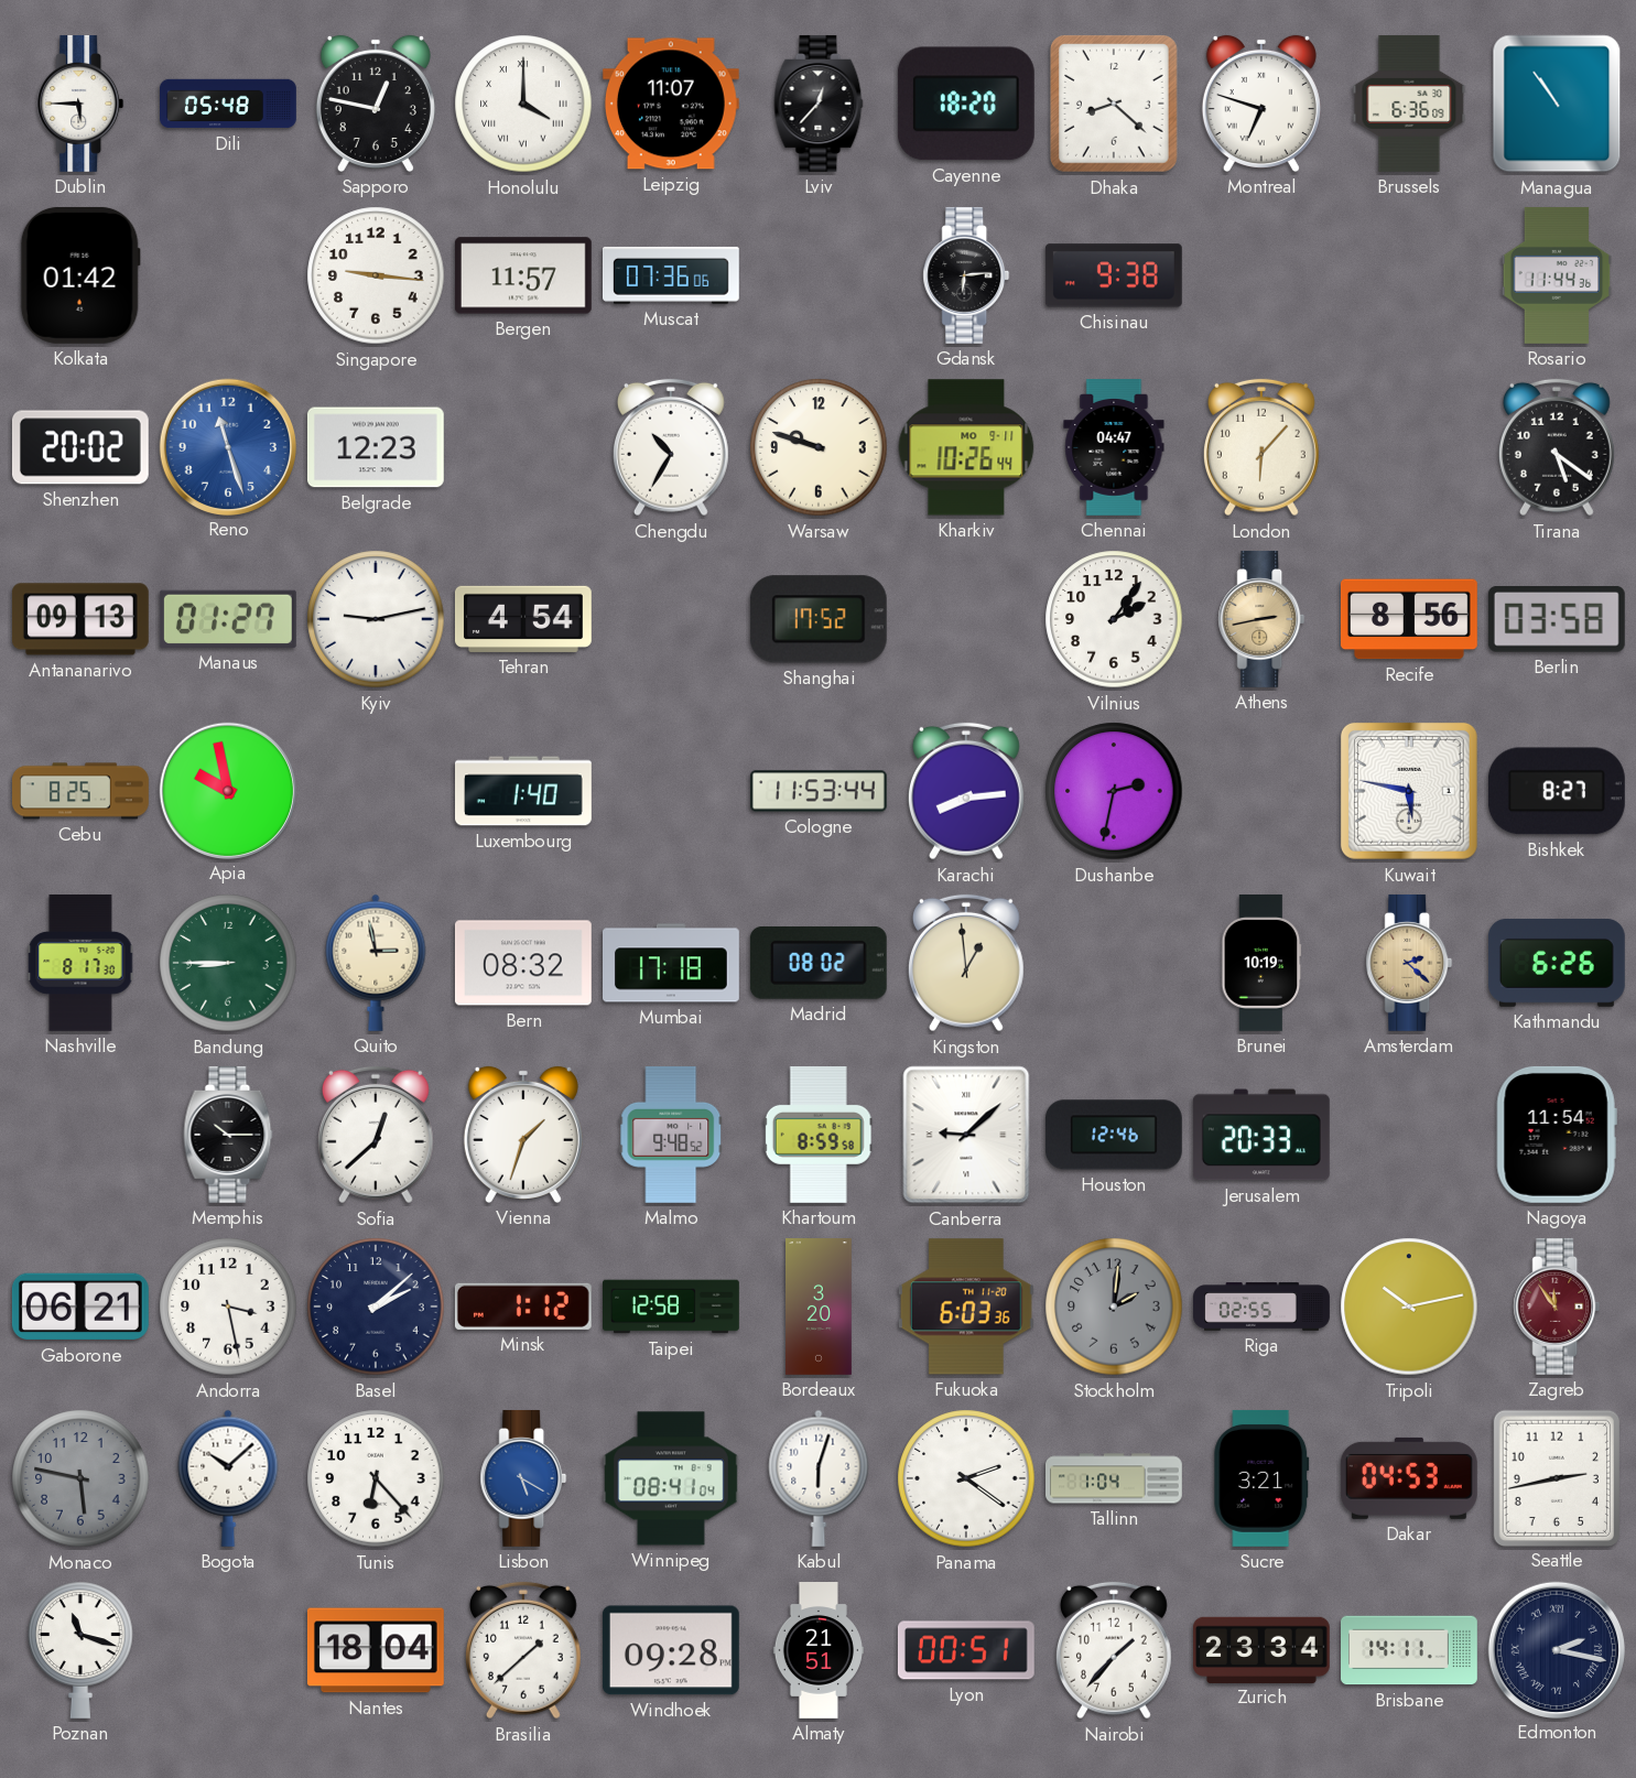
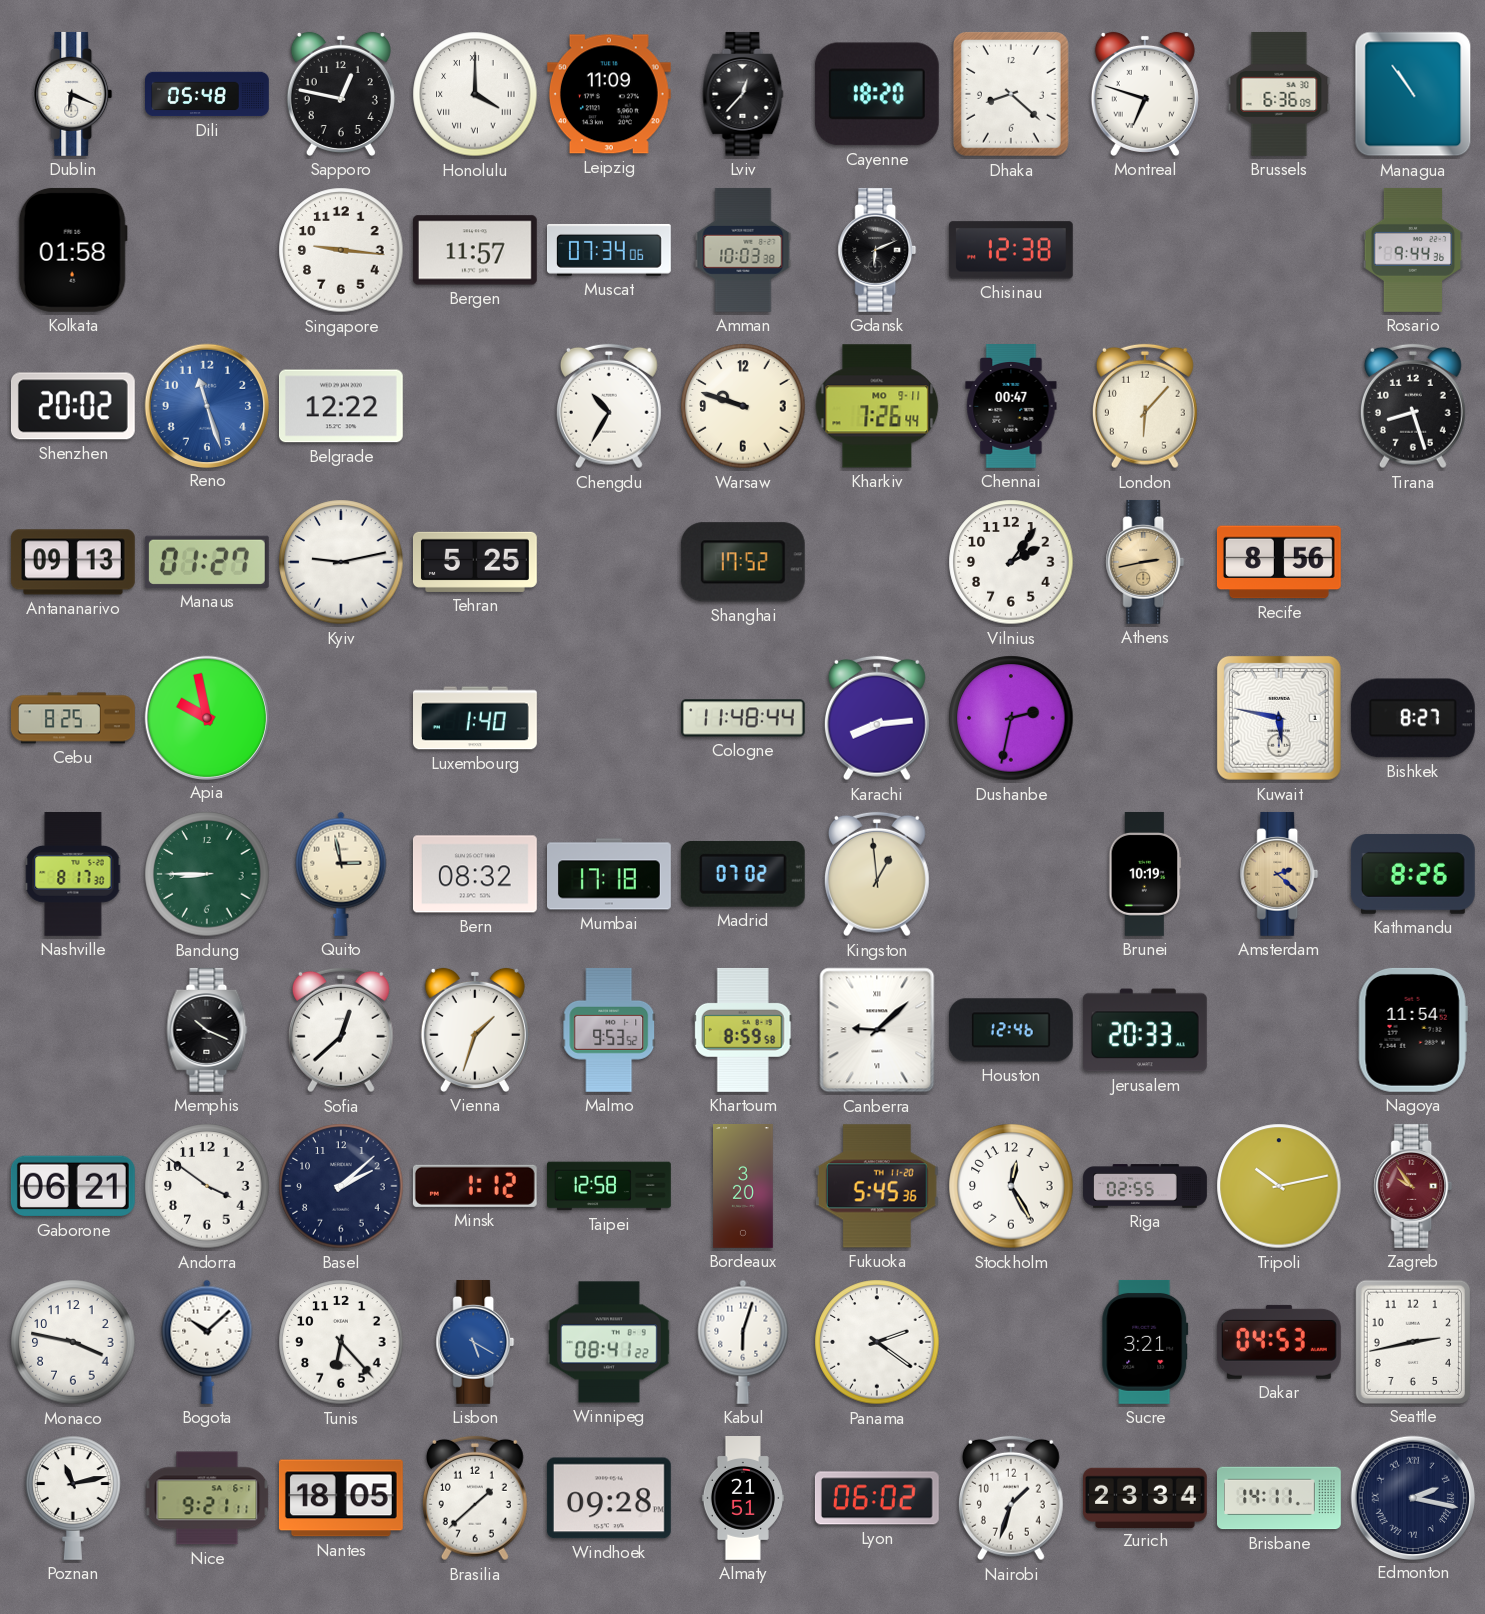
Dublin: 5:45 -> 6:19 (73, 94)
Leipzig: 11:07 -> 11:09 (609, 94)
Kolkata: 01:42 -> 01:58 (73, 250)
Muscat: 07:36 -> 07:34 (610, 250)
Amman: none -> 10:03 (743, 250)
Gdansk: 6:14 -> 6:11 (877, 250)
Chisinau: 9:38 -> 12:38 (1011, 250)
Rosario: 11:44 -> 9:44 (1413, 250)
Belgrade: 12:23 -> 12:22 (341, 406)
Kharkiv: 10:26 -> 7:26 (877, 406)
Chennai: 04:47 -> 00:47 (1011, 407)
Tirana: 5:21 -> 8:27 (1413, 406)
Tehran: 4:54 -> 5:25 (475, 562)
Berlin: 03:58 -> none (1557, 620)
Cologne: 11:53 -> 11:48 (743, 718)
Madrid: 08:02 -> 07:02 (743, 874)
Kathmandu: 6:26 -> 8:26 (1413, 874)
Memphis: 10:15 -> 10:19 (207, 1030)
Malmo: 9:48 -> 9:53 (609, 1030)
Andorra: 3:28 -> 3:51 (207, 1186)
Fukuoka: 6:03 -> 5:45 (877, 1186)
Stockholm: 2:01 -> 12:25 (1011, 1186)
Stockholm dial: grey -> white (1011, 1186)
Zagreb: 11:54 -> 9:54 (1413, 1186)
Monaco: 5:47 -> 3:47 (73, 1342)
Monaco dial: grey -> white (73, 1342)
Winnipeg: 08:41:04 -> 08:41:22 (610, 1342)
Tallinn: 1:04 -> none (1115, 1478)
Poznan: 11:18 -> 11:13 (73, 1498)
Nice: none -> 9:21 (207, 1498)
Nantes: 18:04 -> 18:05 (341, 1498)
Lyon: 00:51 -> 06:02 (877, 1498)
Nairobi: 1:37 -> 1:33 (1011, 1498)
